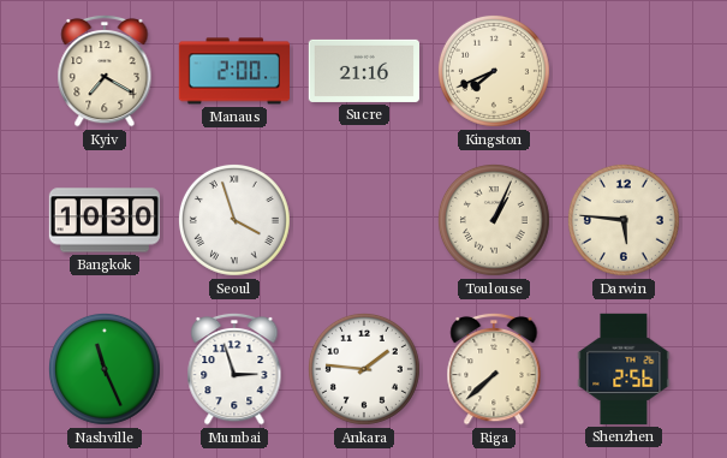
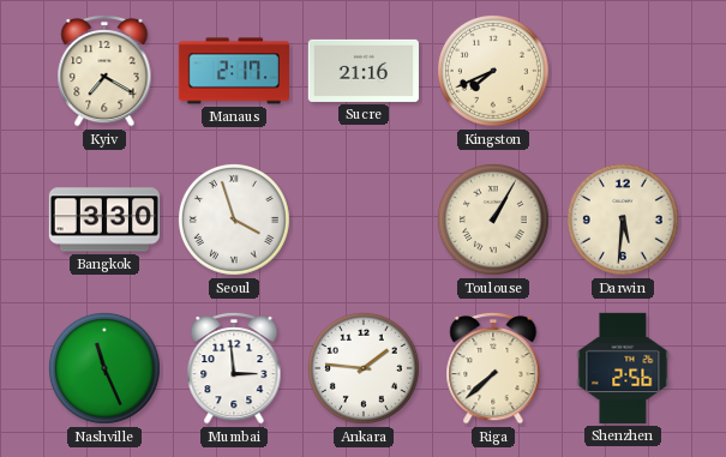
Manaus: 2:00 -> 2:17 (233, 71)
Bangkok: 10:30 -> 3:30 (103, 220)
Toulouse: 1:04 -> 1:05 (493, 220)
Darwin: 5:46 -> 5:31 (623, 220)
Mumbai: 2:57 -> 2:59 (234, 368)
